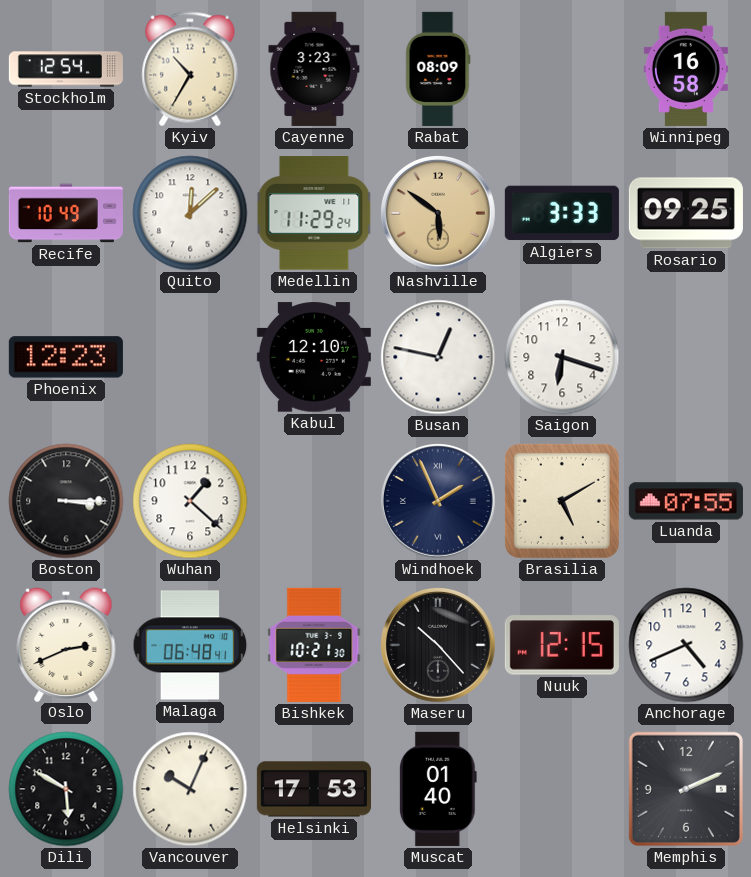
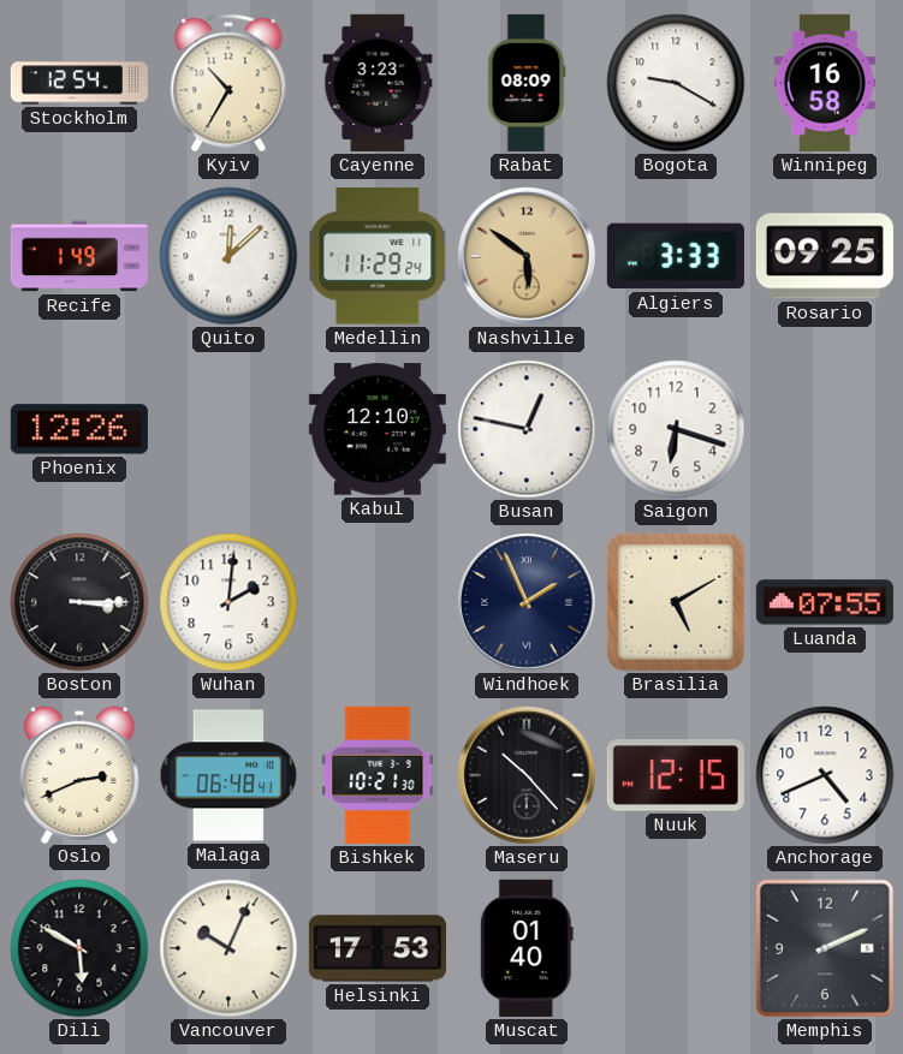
Bogota: none -> 9:20 (676, 83)
Recife: 10:49 -> 1:49 (79, 256)
Phoenix: 12:23 -> 12:26 (79, 429)
Wuhan: 1:22 -> 2:01 (228, 602)
